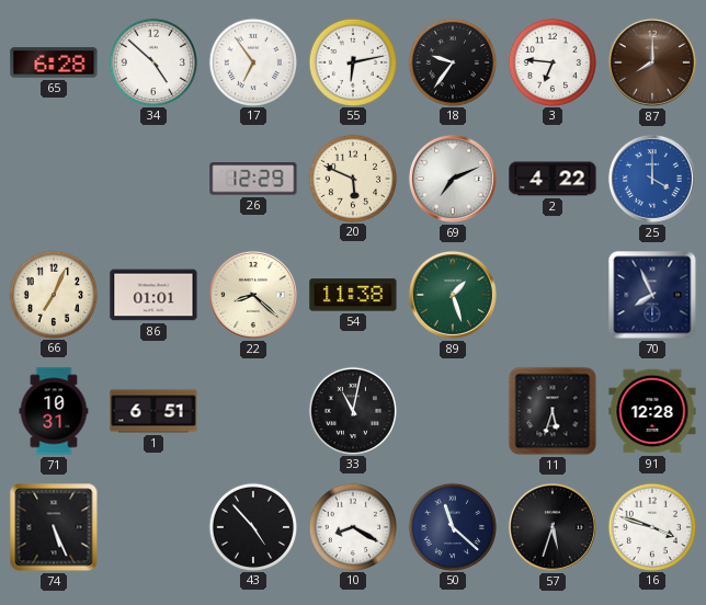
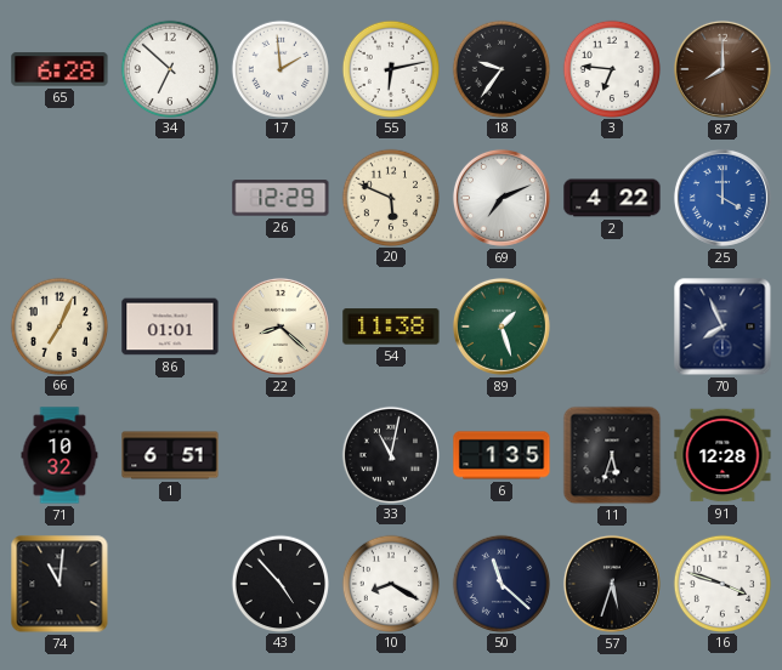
34: 4:52 -> 6:52 (169, 68)
17: 6:54 -> 1:59 (279, 68)
71: 10:31 -> 10:32 (59, 455)
6: none -> 1:35 (501, 455)
74: 5:26 -> 11:01 (59, 584)
